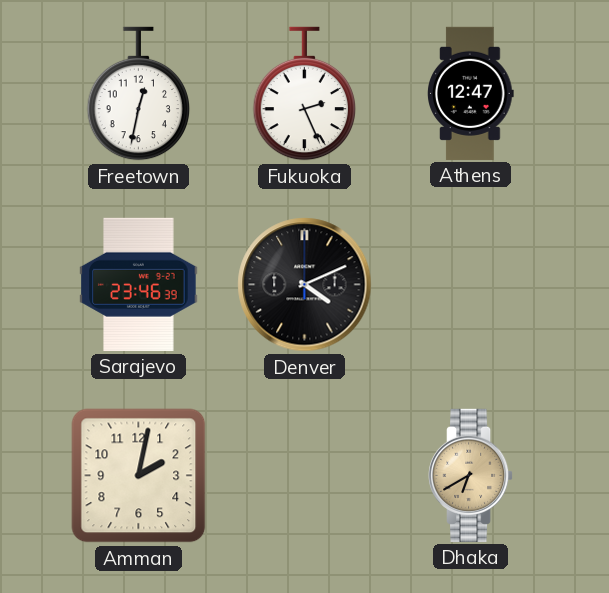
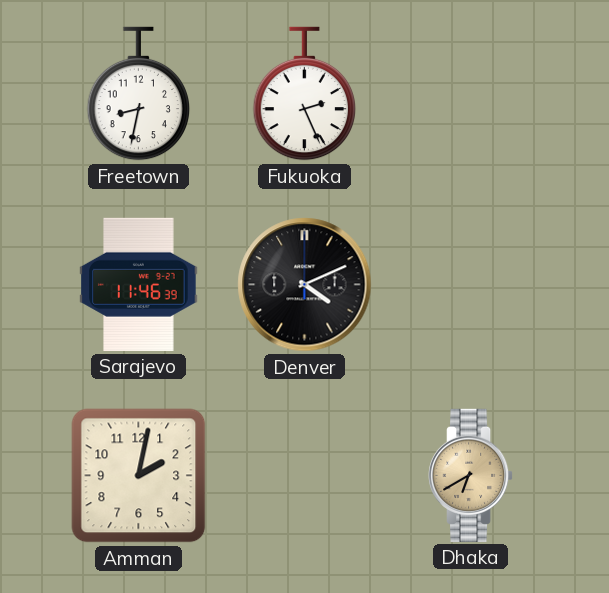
Freetown: 12:32 -> 8:32 (139, 94)
Athens: 12:47 -> none (471, 93)
Sarajevo: 23:46 -> 11:46 (139, 284)
